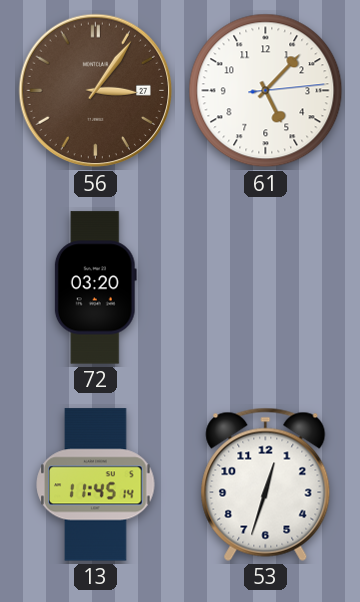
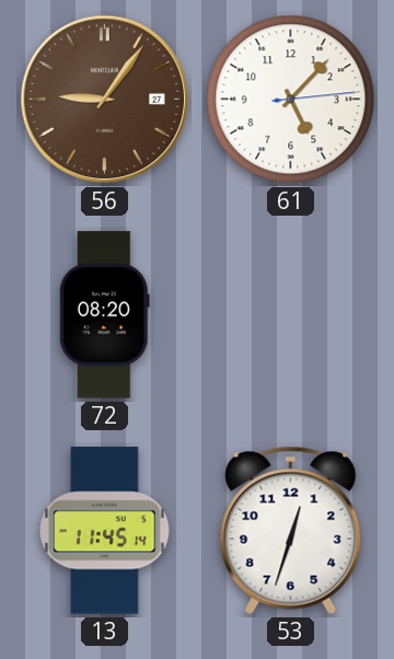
56: 3:06 -> 9:06 (105, 100)
72: 03:20 -> 08:20 (104, 315)
